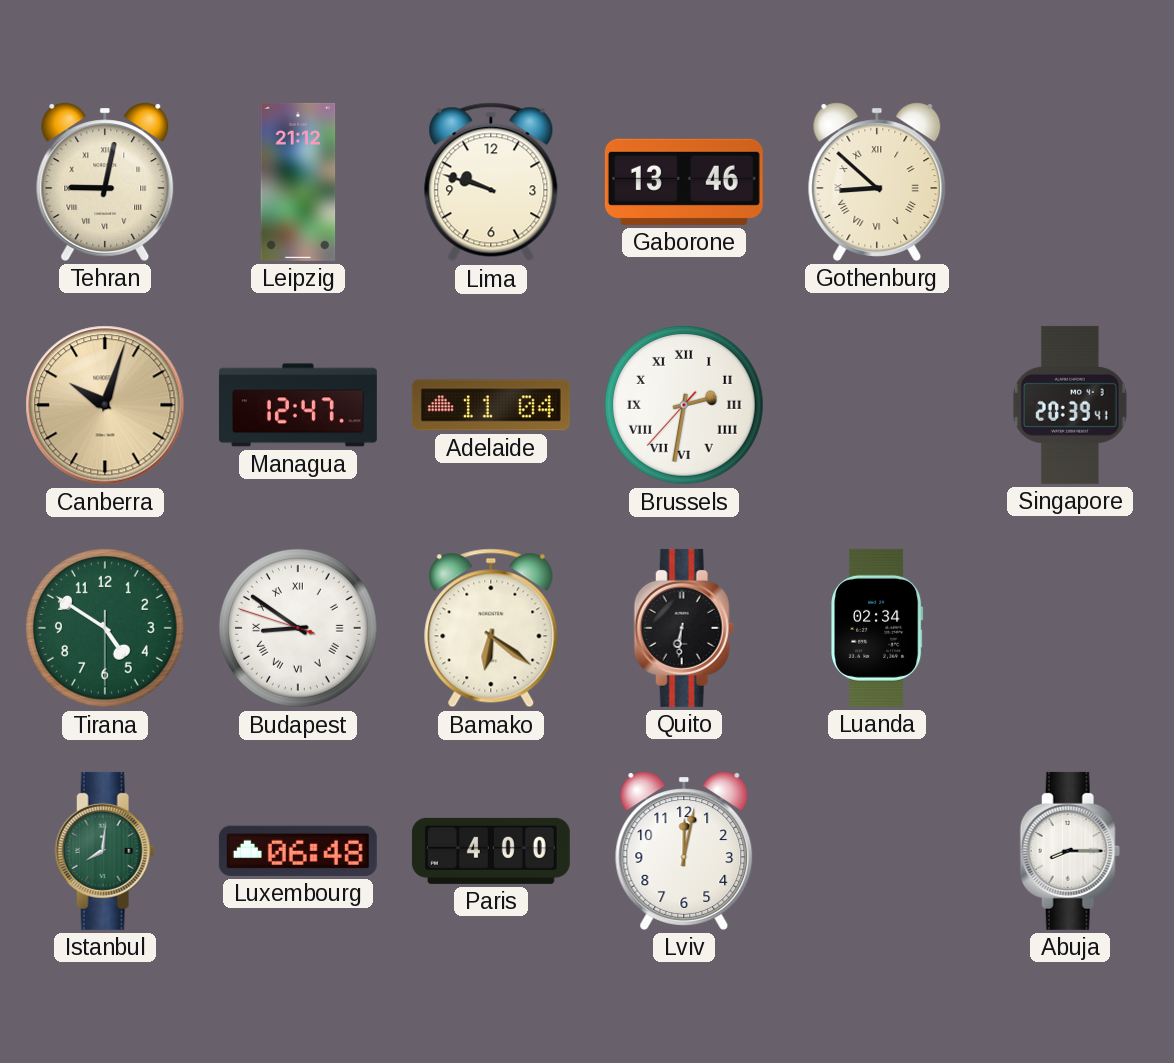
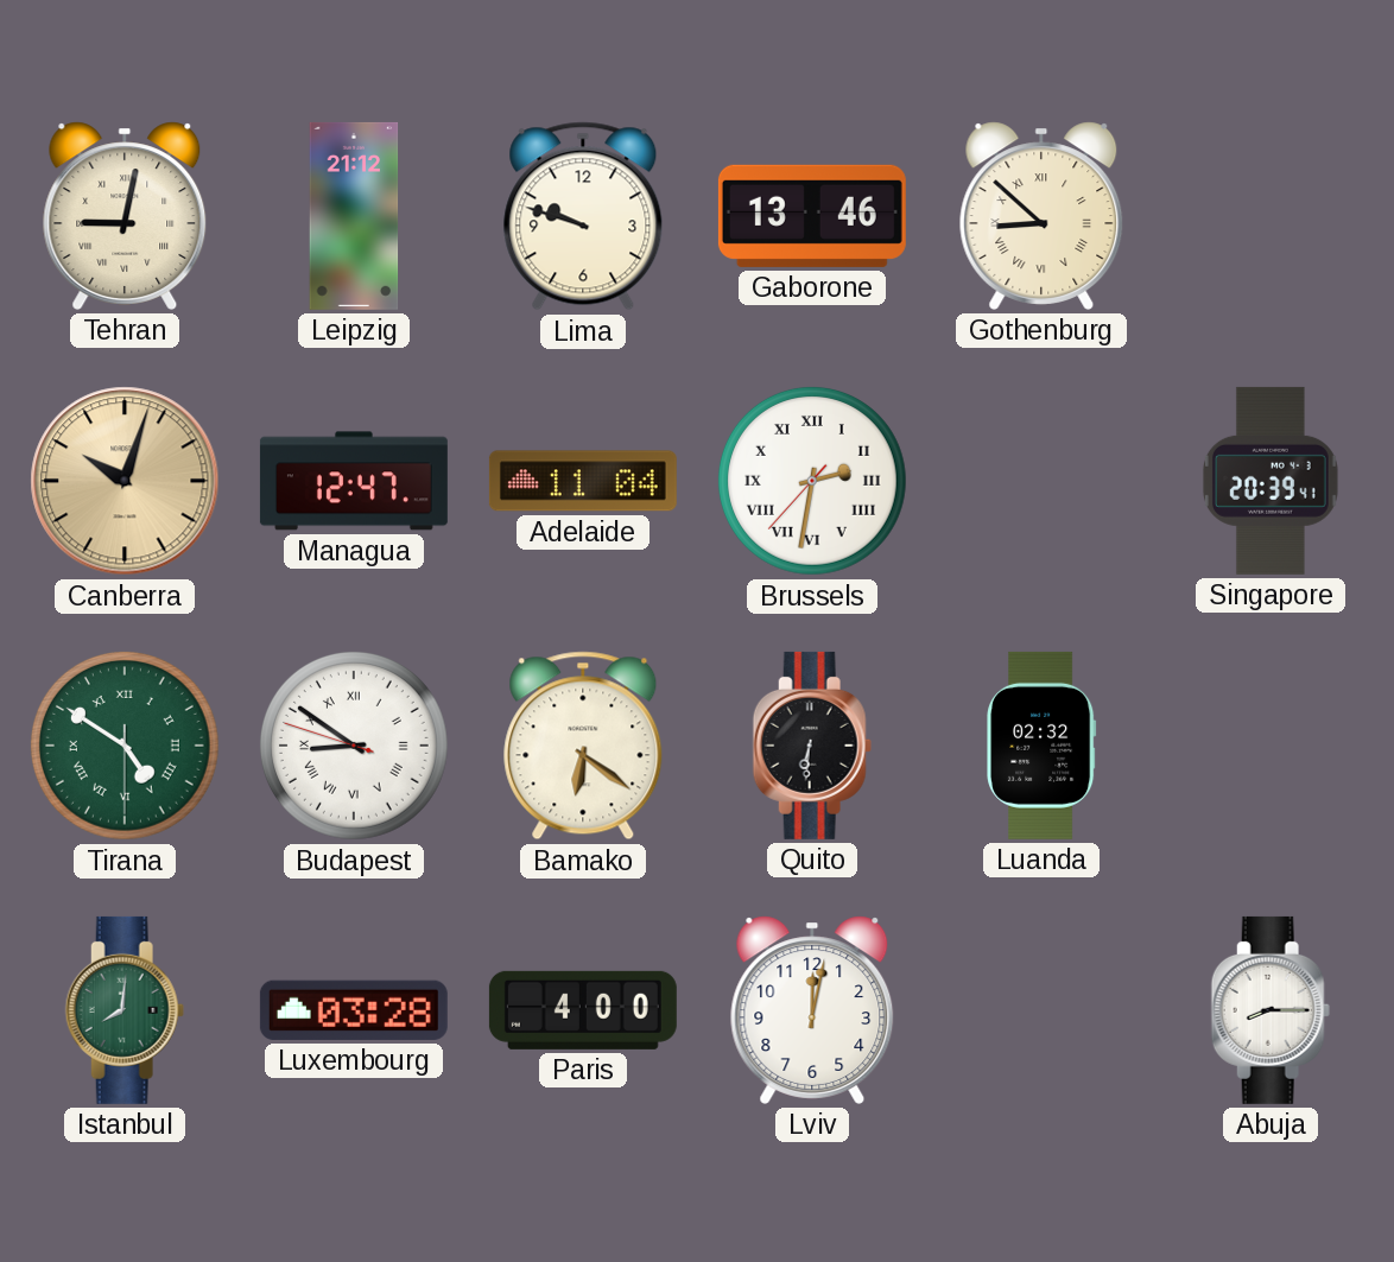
Tirana numerals: Arabic -> Roman (125, 746)
Luanda: 02:34 -> 02:32 (1041, 746)
Luxembourg: 06:48 -> 03:28 (354, 1010)
